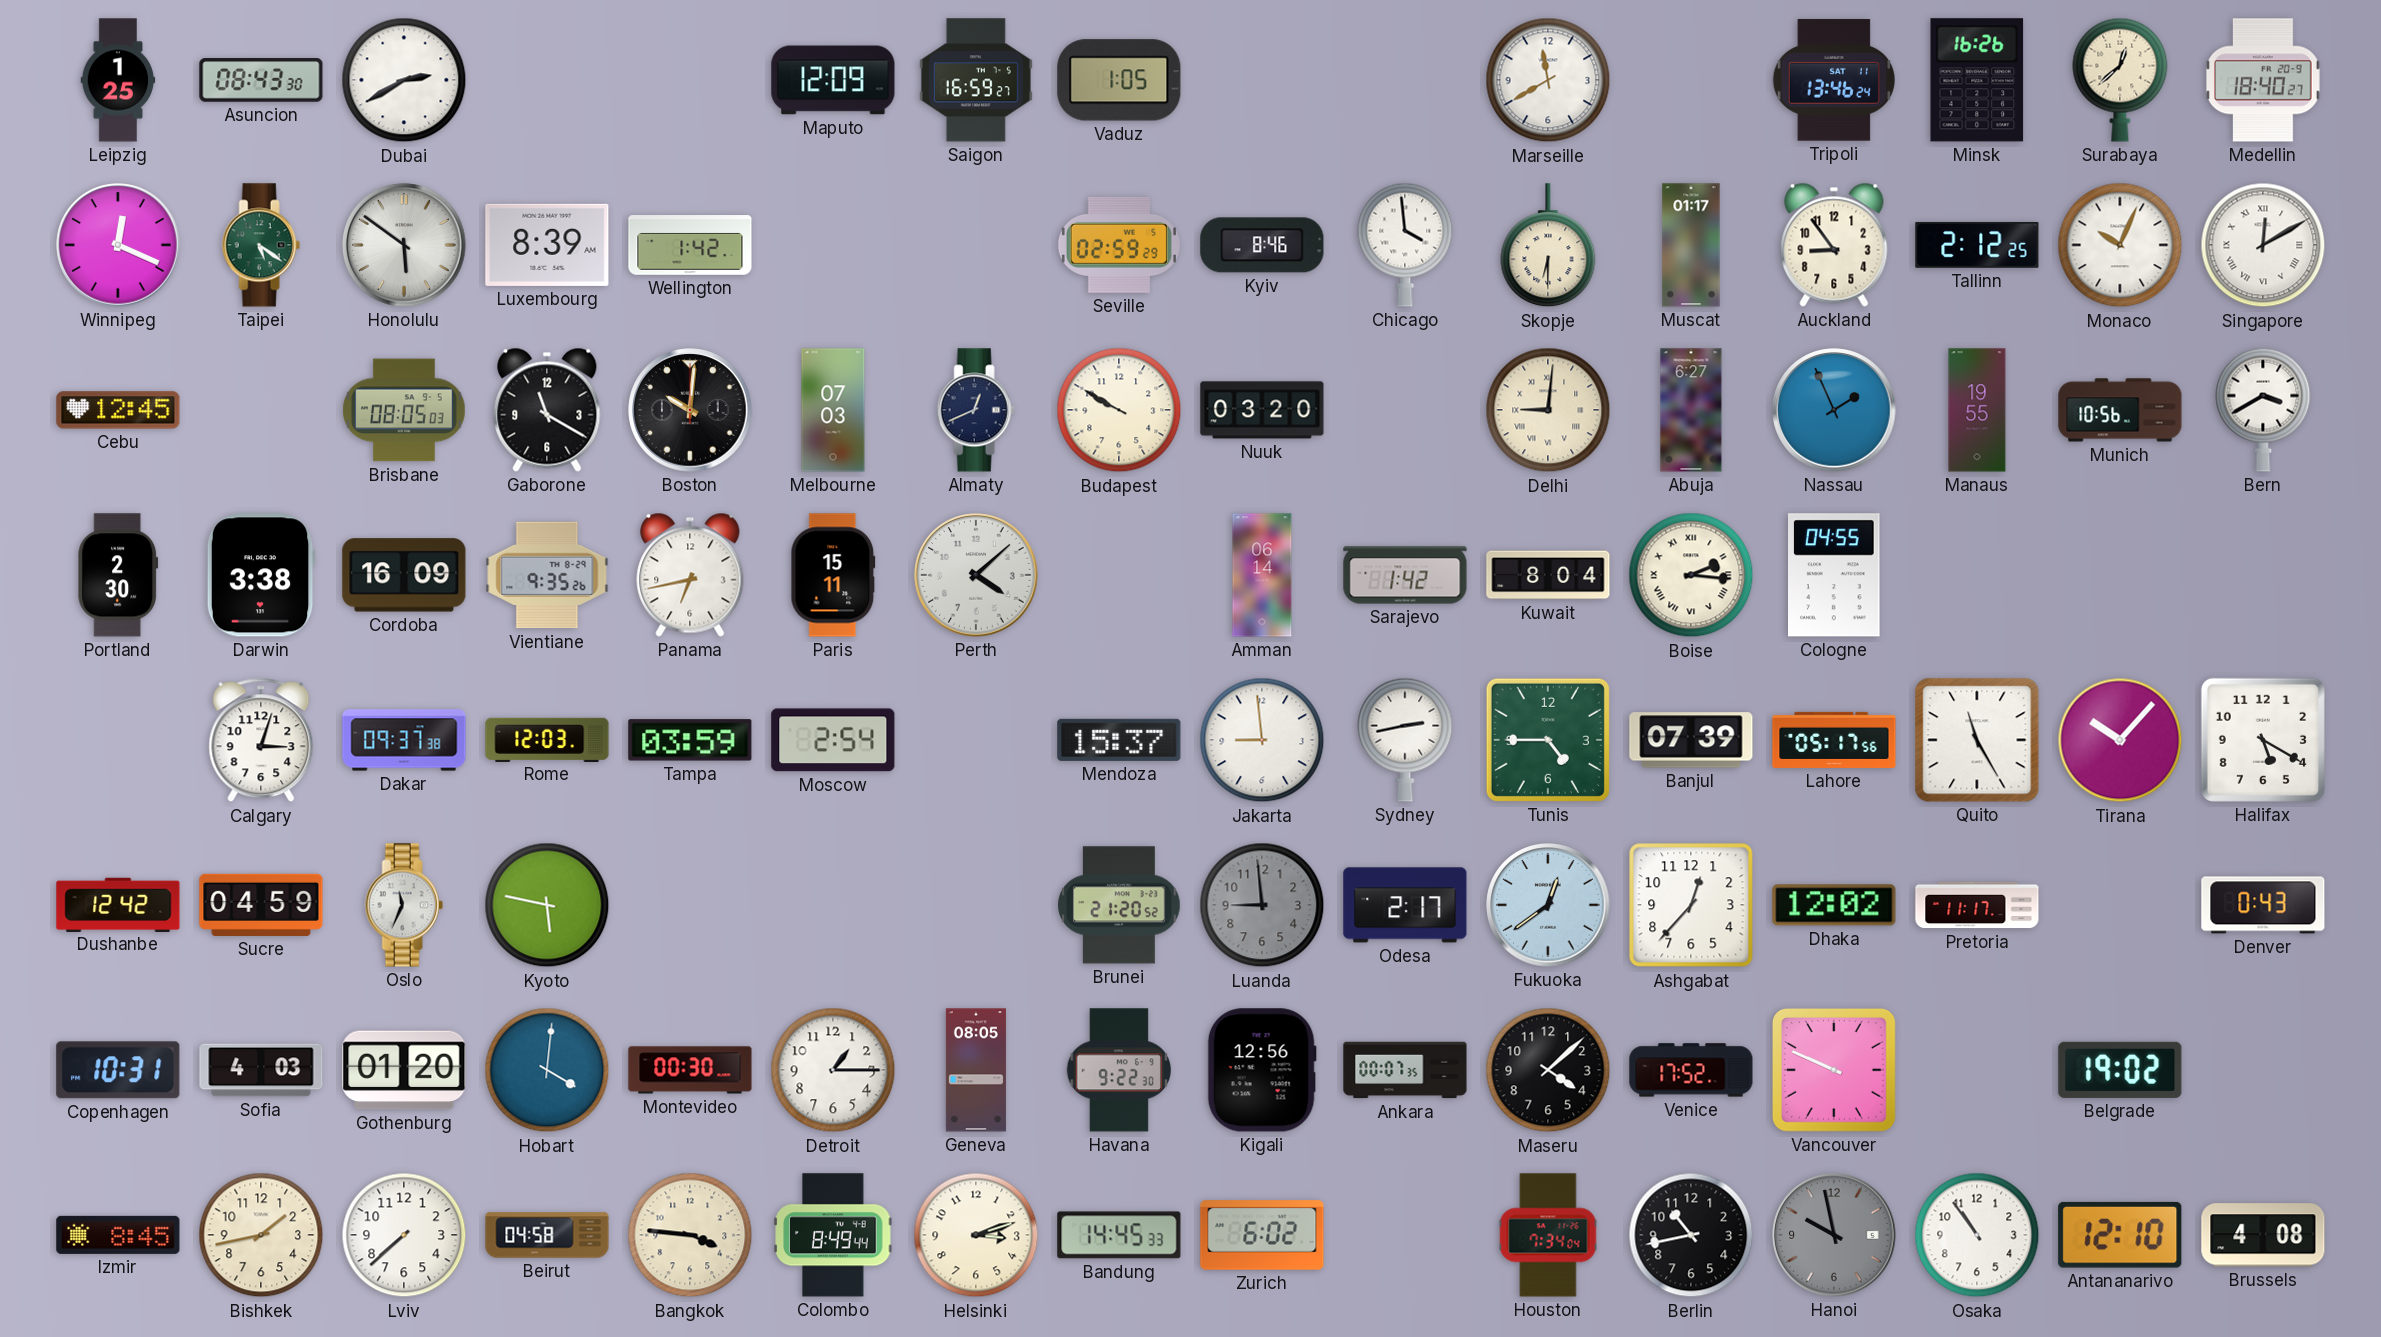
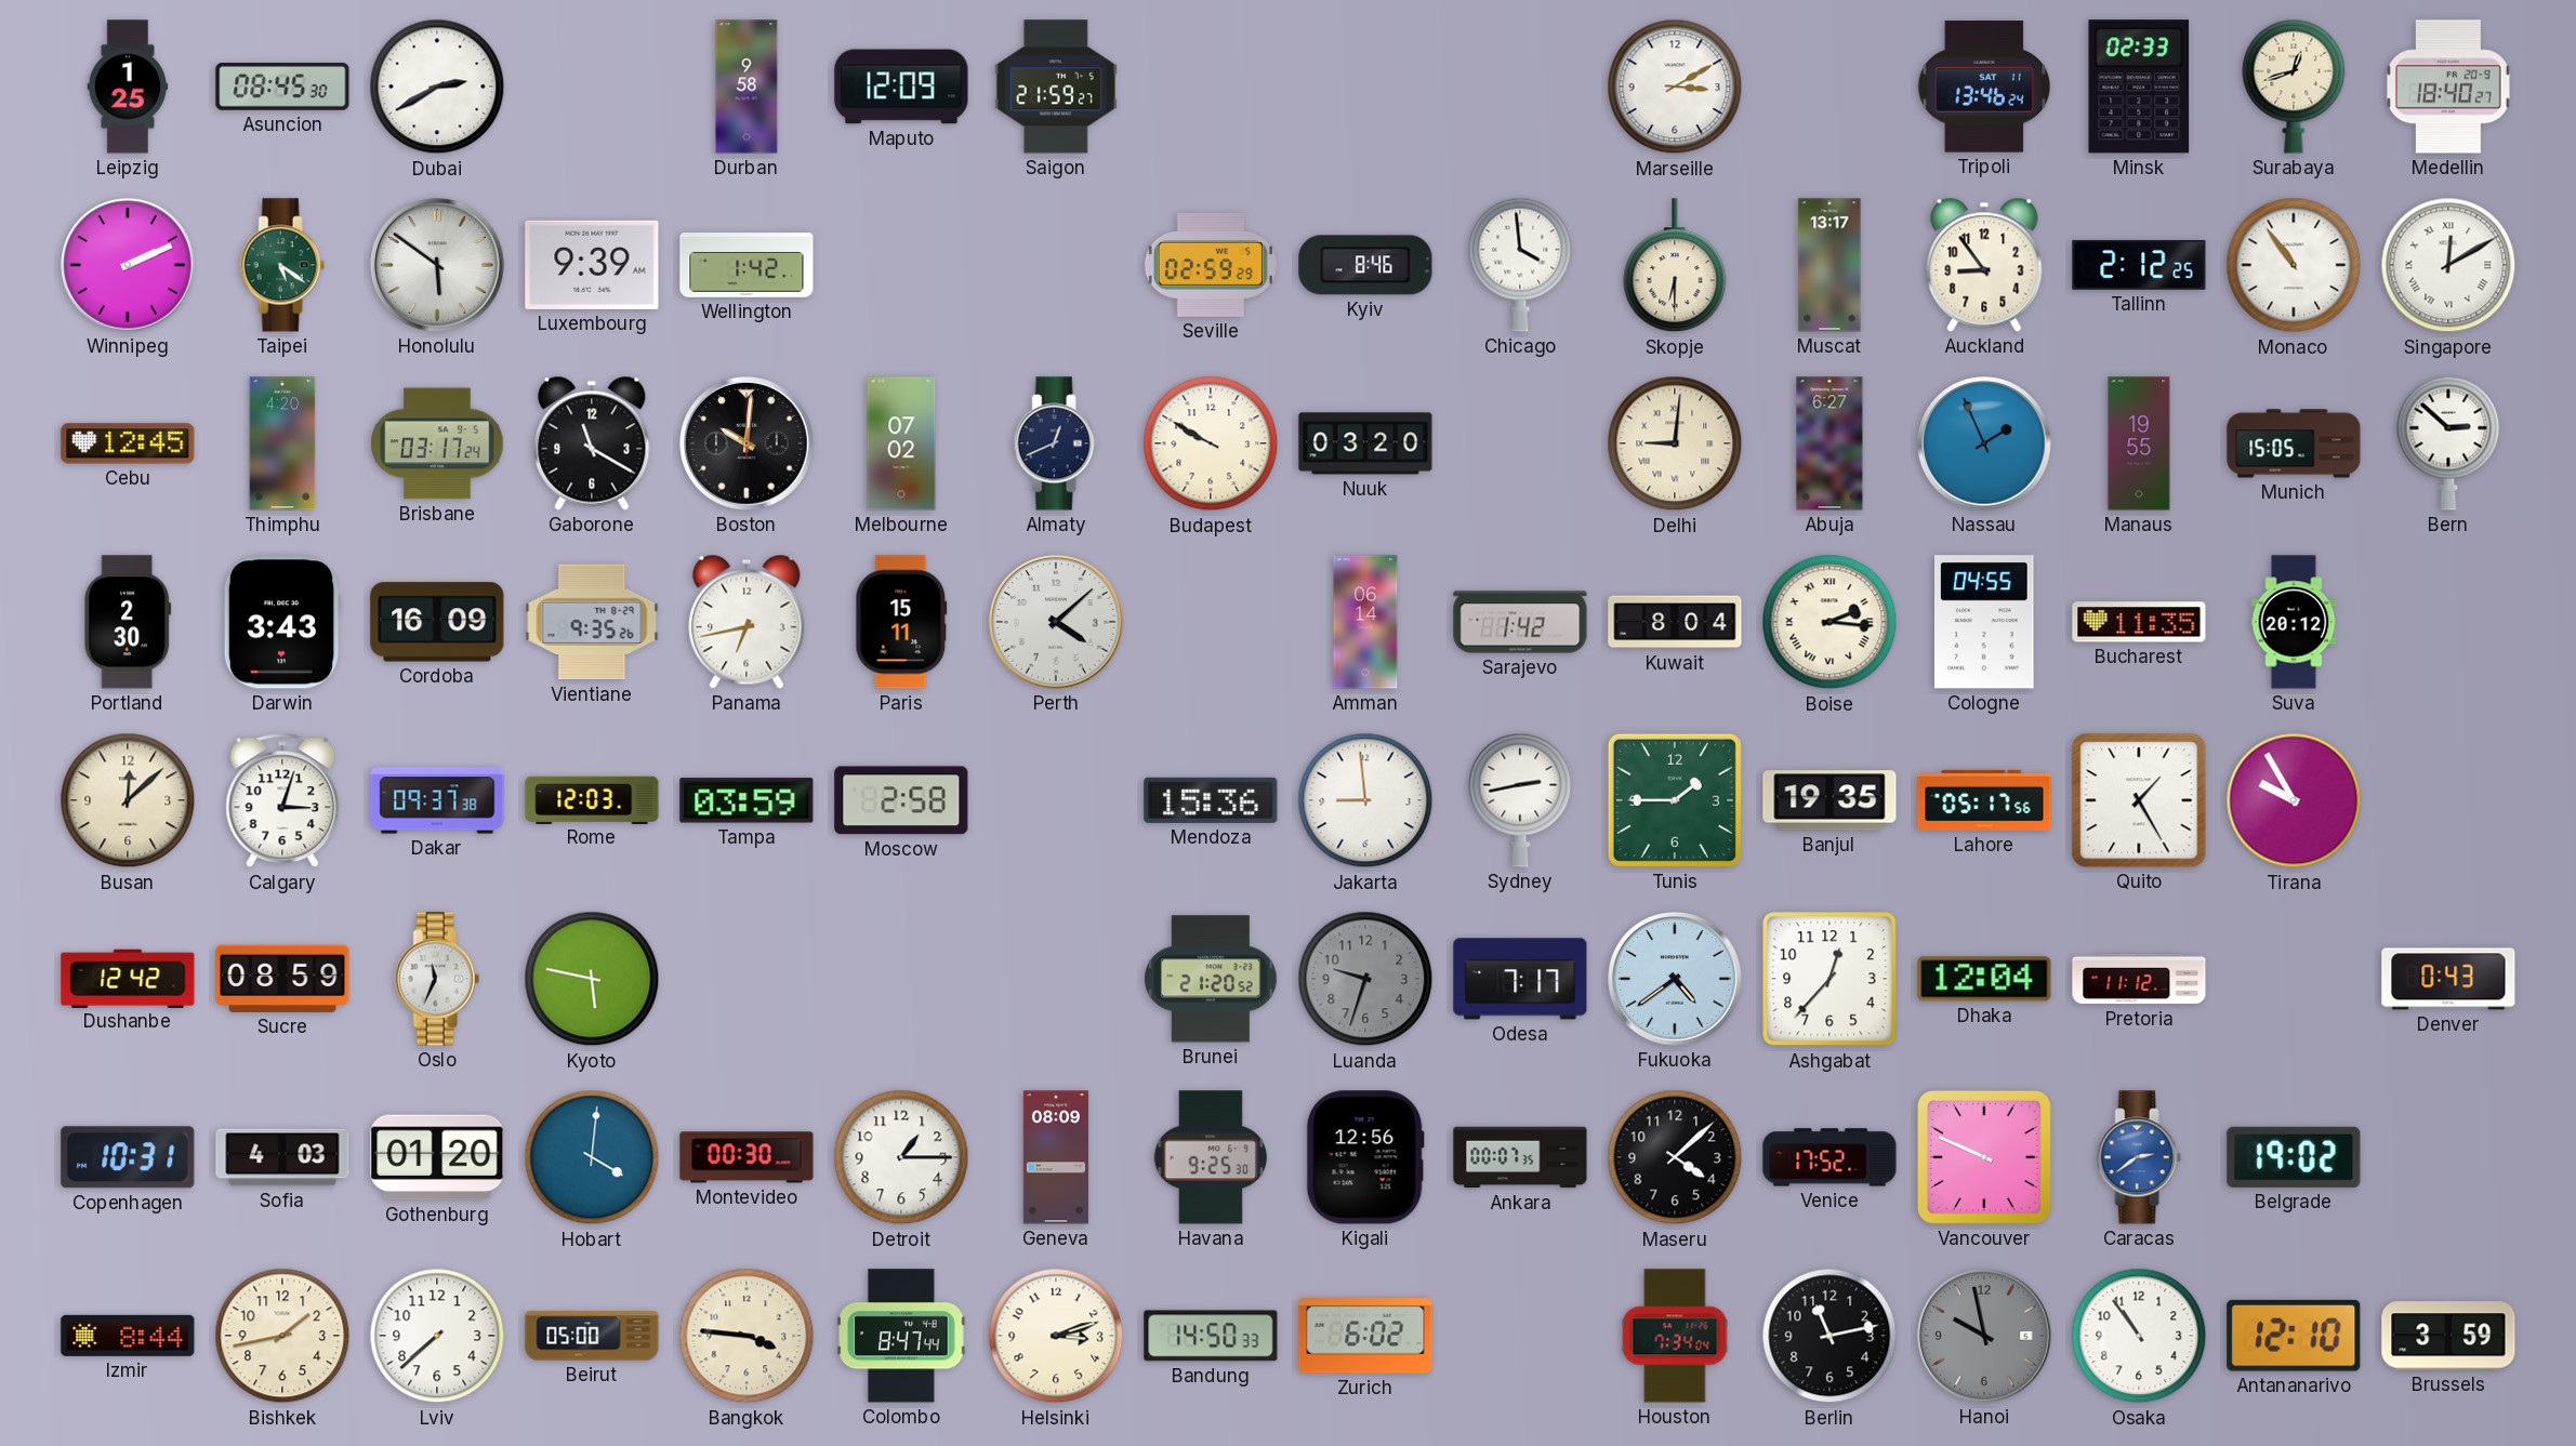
Asuncion: 08:43 -> 08:45 (282, 87)
Durban: none -> 9:58 (747, 87)
Saigon: 16:59 -> 21:59 (1056, 87)
Vaduz: 1:05 -> none (1119, 80)
Marseille: 11:40 -> 3:10 (1675, 87)
Minsk: 16:26 -> 02:33 (2139, 87)
Surabaya: 12:38 -> 12:42 (2294, 87)
Winnipeg: 12:19 -> 2:11 (128, 265)
Luxembourg: 8:39 -> 9:39 (592, 265)
Muscat: 01:17 -> 13:17 (1829, 265)
Monaco: 10:04 -> 10:54 (2294, 265)
Thimphu: none -> 4:20 (282, 443)
Brisbane: 08:05 -> 03:17 (437, 443)
Melbourne: 07:03 -> 07:02 (901, 443)
Munich: 10:56 -> 15:05 (2294, 443)
Bern: 3:40 -> 2:52 (2448, 443)
Darwin: 3:38 -> 3:43 (282, 622)
Bucharest: none -> 11:35 (2139, 622)
Suva: none -> 20:12 (2294, 622)
Busan: none -> 12:08 (128, 800)
Moscow: 2:54 -> 2:58 (901, 800)
Mendoza: 15:37 -> 15:36 (1211, 800)
Tunis: 4:45 -> 1:45 (1675, 800)
Banjul: 07:39 -> 19:35 (1829, 800)
Quito: 11:25 -> 1:25 (2139, 800)
Tirana: 10:07 -> 9:55 (2294, 800)
Halifax: 5:20 -> none (2263, 740)
Sucre: 04:59 -> 08:59 (282, 979)
Luanda: 8:59 -> 9:33 (1365, 979)
Odesa: 2:17 -> 7:17 (1520, 979)
Fukuoka: 12:39 -> 4:39 (1675, 979)
Dhaka: 12:02 -> 12:04 (1984, 979)
Pretoria: 11:17 -> 11:12 (2139, 979)
Geneva: 08:05 -> 08:09 (1056, 1157)
Havana: 9:22 -> 9:25 (1210, 1157)
Caracas: none -> 2:39 (2139, 1157)
Izmir: 8:45 -> 8:44 (128, 1336)
Beirut: 04:58 -> 05:00 (592, 1336)
Colombo: 8:49 -> 8:47 (901, 1336)
Bandung: 14:45 -> 14:50 (1211, 1336)
Berlin: 10:43 -> 11:13 (1829, 1336)
Brussels: 4:08 -> 3:59 (2448, 1336)
